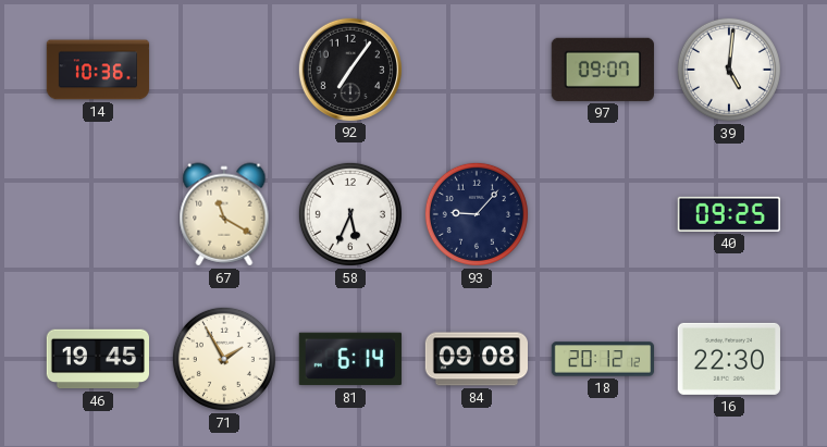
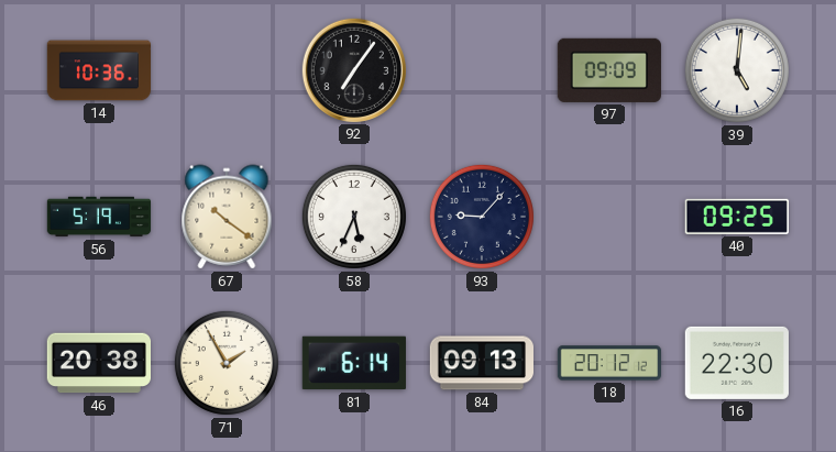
97: 09:07 -> 09:09 (609, 70)
56: none -> 5:19 (99, 217)
67: 11:20 -> 10:21 (227, 217)
46: 19:45 -> 20:38 (98, 363)
84: 09:08 -> 09:13 (482, 363)
